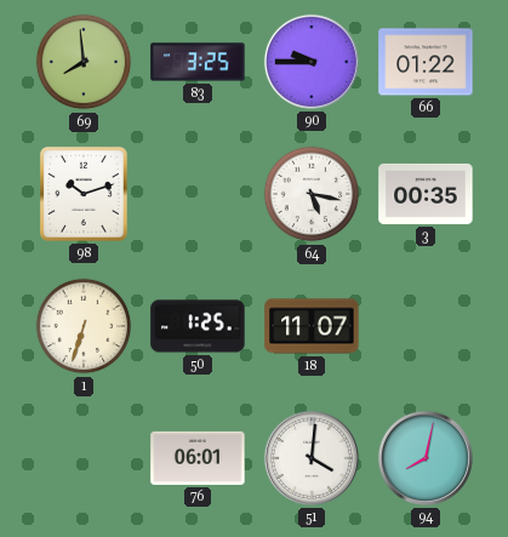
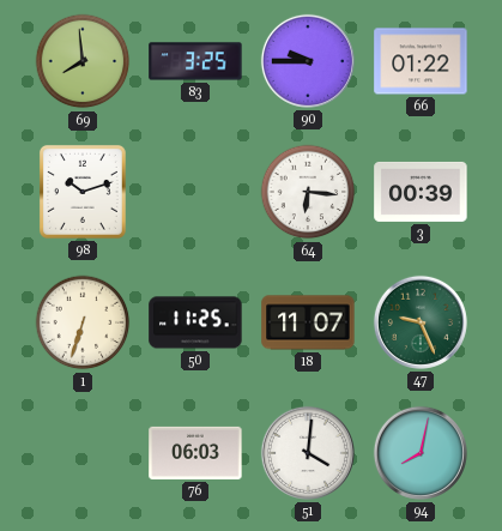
64: 5:17 -> 6:16 (308, 192)
3: 00:35 -> 00:39 (421, 192)
50: 1:25 -> 11:25 (195, 322)
47: none -> 9:26 (421, 322)
76: 06:01 -> 06:03 (195, 453)
